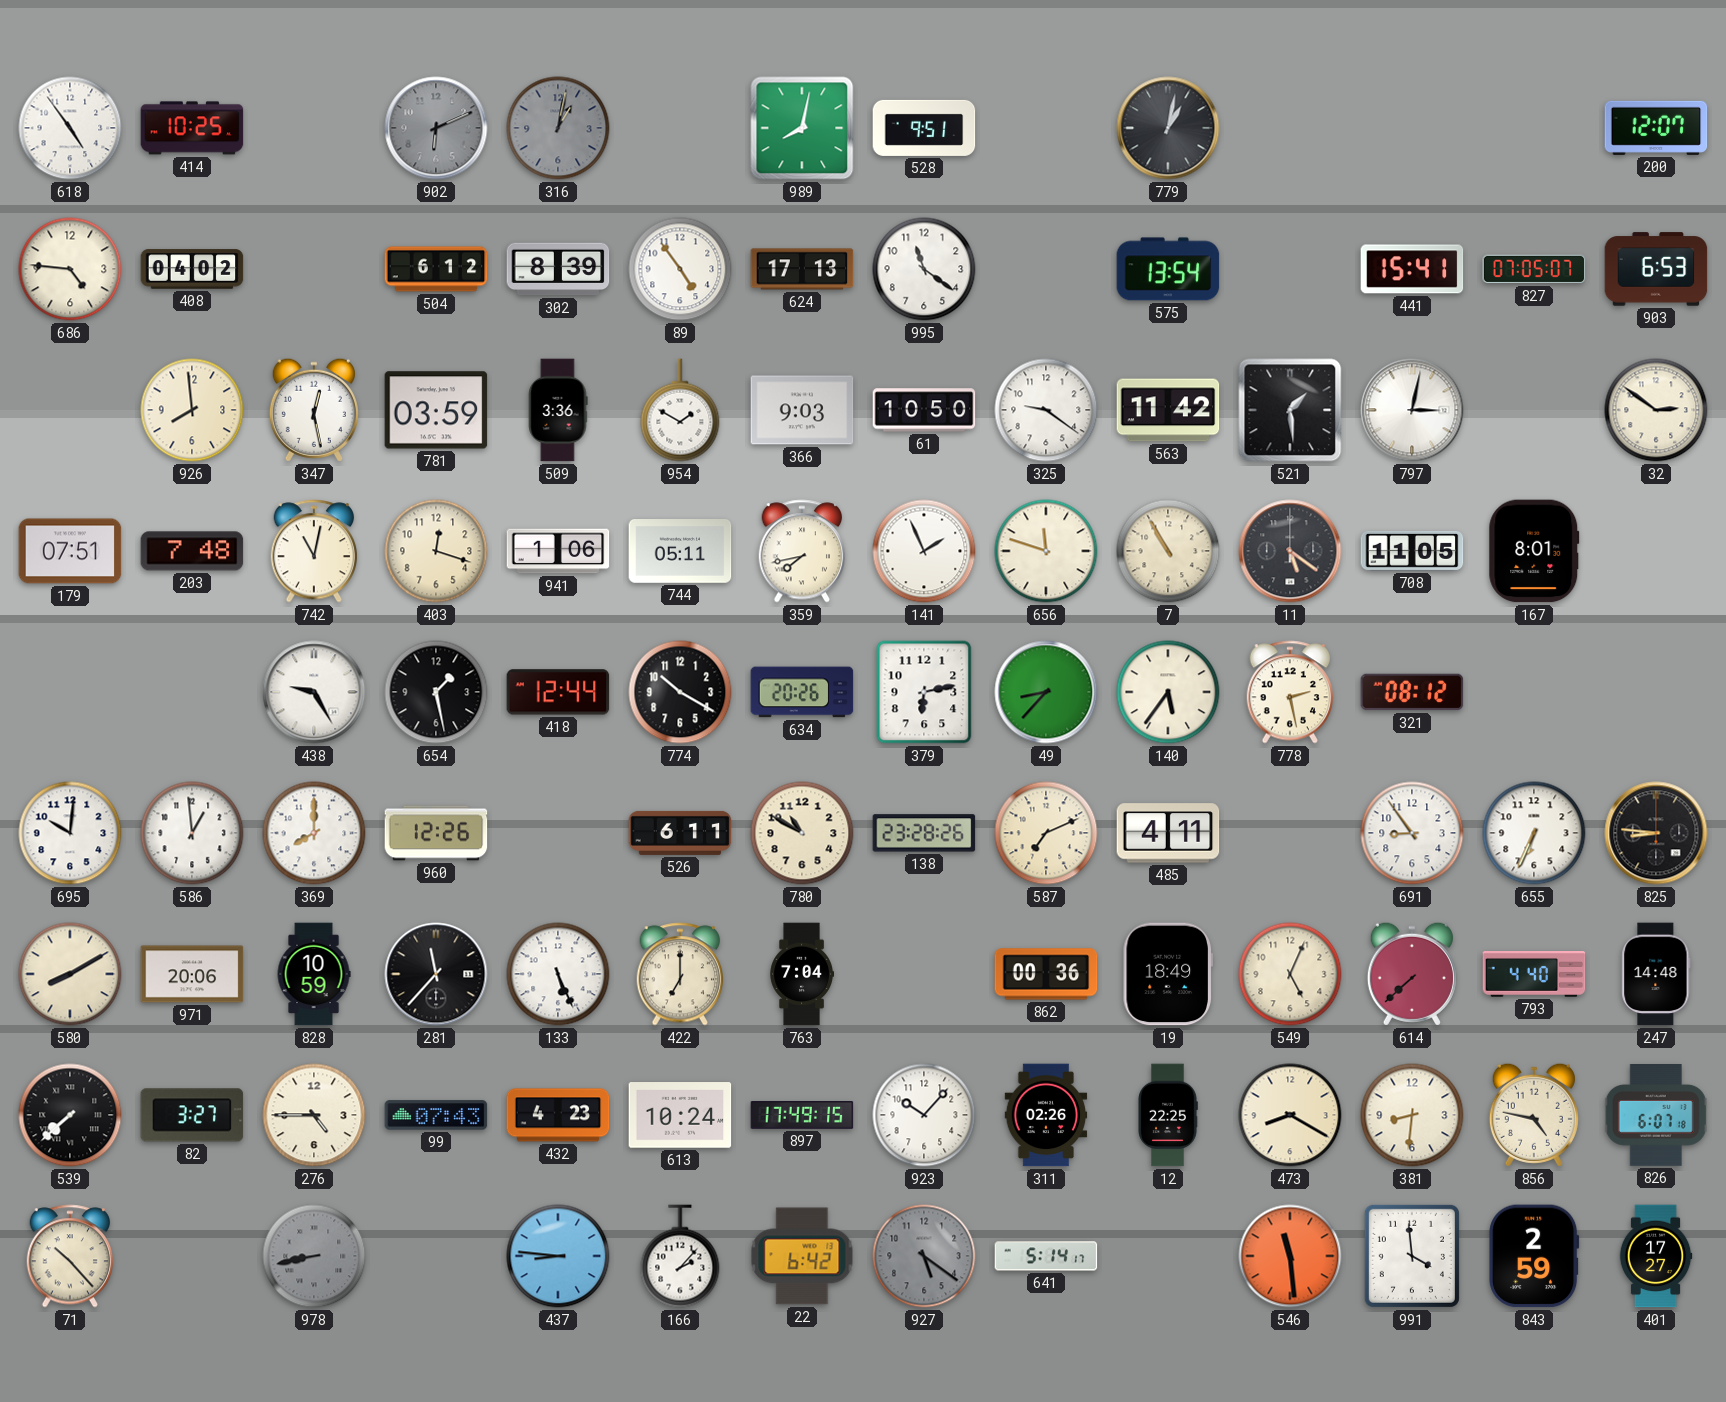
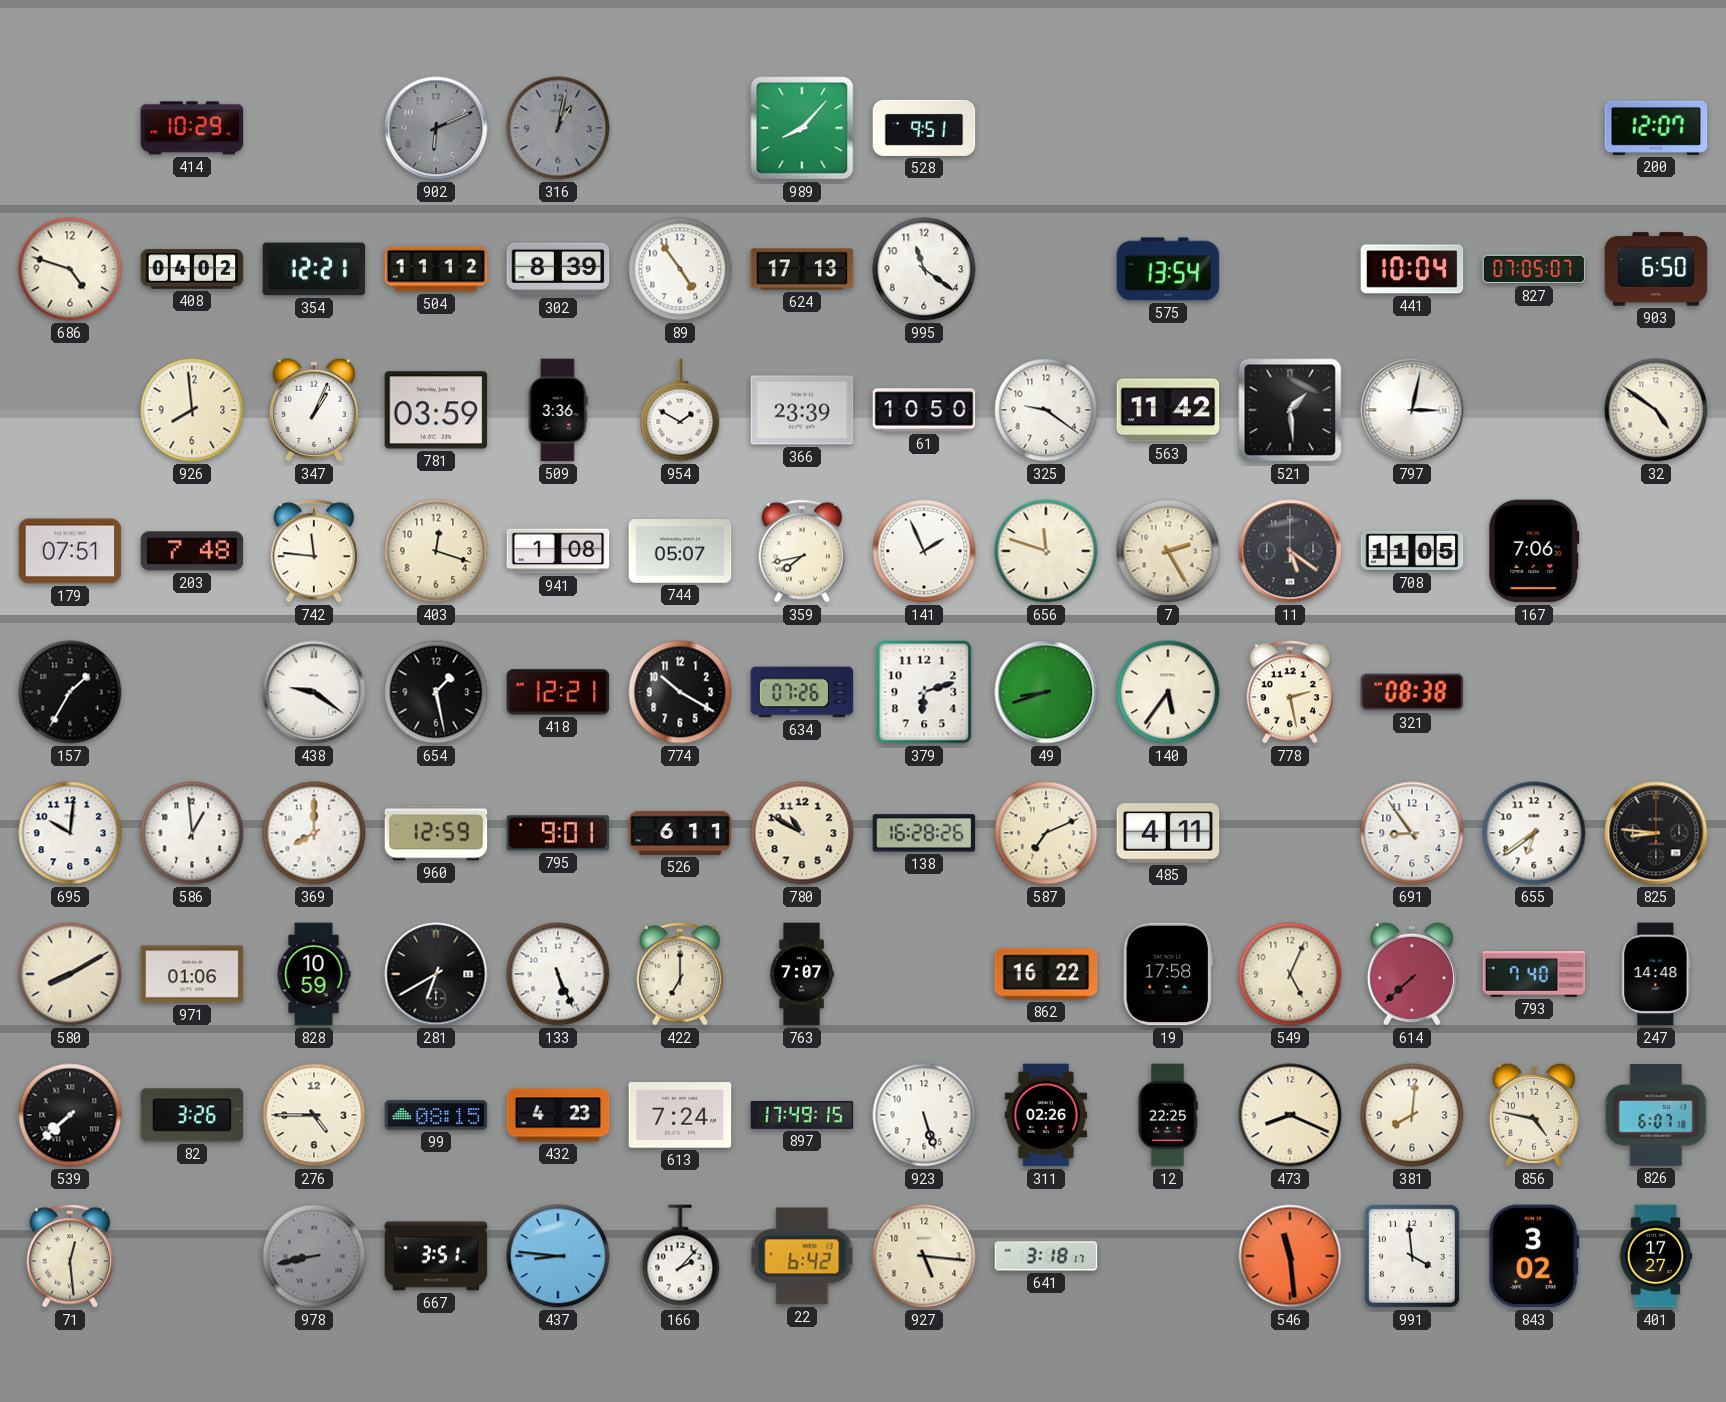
618: 4:54 -> none (70, 128)
414: 10:25 -> 10:29 (192, 128)
989: 8:02 -> 8:07 (802, 128)
779: 1:02 -> none (1168, 128)
686: 4:46 -> 4:48 (70, 269)
354: none -> 12:21 (314, 269)
504: 6:12 -> 11:12 (436, 269)
441: 15:41 -> 10:04 (1412, 269)
903: 6:53 -> 6:50 (1656, 269)
347: 12:28 -> 1:04 (314, 410)
366: 9:03 -> 23:39 (802, 410)
32: 2:51 -> 4:51 (1656, 410)
742: 11:02 -> 11:46 (314, 551)
941: 1:06 -> 1:08 (558, 551)
744: 05:11 -> 05:07 (680, 552)
7: 10:55 -> 2:25 (1168, 551)
167: 8:01 -> 7:06 (1534, 551)
157: none -> 1:35 (70, 692)
438: 9:25 -> 9:21 (314, 692)
418: 12:44 -> 12:21 (558, 692)
634: 20:26 -> 07:26 (802, 692)
379: 6:13 -> 6:12 (924, 692)
49: 8:37 -> 8:42 (1046, 692)
321: 08:12 -> 08:38 (1412, 692)
960: 12:26 -> 12:59 (436, 833)
795: none -> 9:01 (558, 833)
138: 23:28 -> 16:28 (924, 833)
655: 6:34 -> 6:39 (1534, 833)
971: 20:06 -> 01:06 (192, 974)
281: 11:37 -> 6:40 (436, 974)
763: 7:04 -> 7:07 (801, 974)
862: 00:36 -> 16:22 (1046, 974)
19: 18:49 -> 17:58 (1168, 974)
793: 4:40 -> 7:40 (1534, 975)
82: 3:27 -> 3:26 (192, 1115)
99: 07:43 -> 08:15 (436, 1115)
613: 10:24 -> 7:24 (680, 1115)
923: 10:07 -> 5:27 (924, 1115)
473: 8:20 -> 8:19 (1290, 1115)
381: 8:31 -> 8:01 (1412, 1115)
71: 10:23 -> 12:29 (70, 1256)
667: none -> 3:51 (436, 1256)
927: 5:21 -> 5:16 (924, 1256)
927 dial: grey -> cream (924, 1256)
641: 5:14 -> 3:18 (1046, 1256)
843: 2:59 -> 3:02 (1534, 1256)
